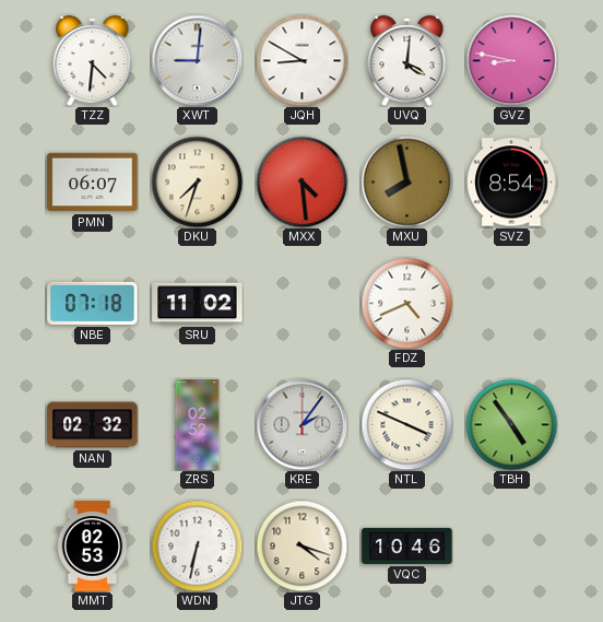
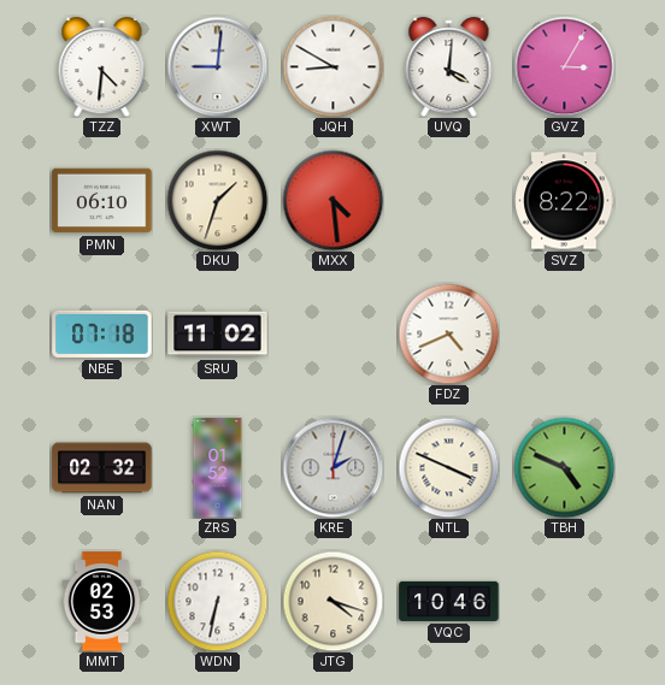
GVZ: 8:47 -> 3:05 (564, 66)
PMN: 06:07 -> 06:10 (102, 201)
DKU: 7:33 -> 1:33 (217, 200)
MXU: 7:58 -> none (406, 181)
SVZ: 8:54 -> 8:22 (564, 201)
ZRS: 02:52 -> 01:52 (218, 468)
KRE: 2:06 -> 2:03 (332, 467)
TBH: 4:54 -> 4:49 (564, 467)
